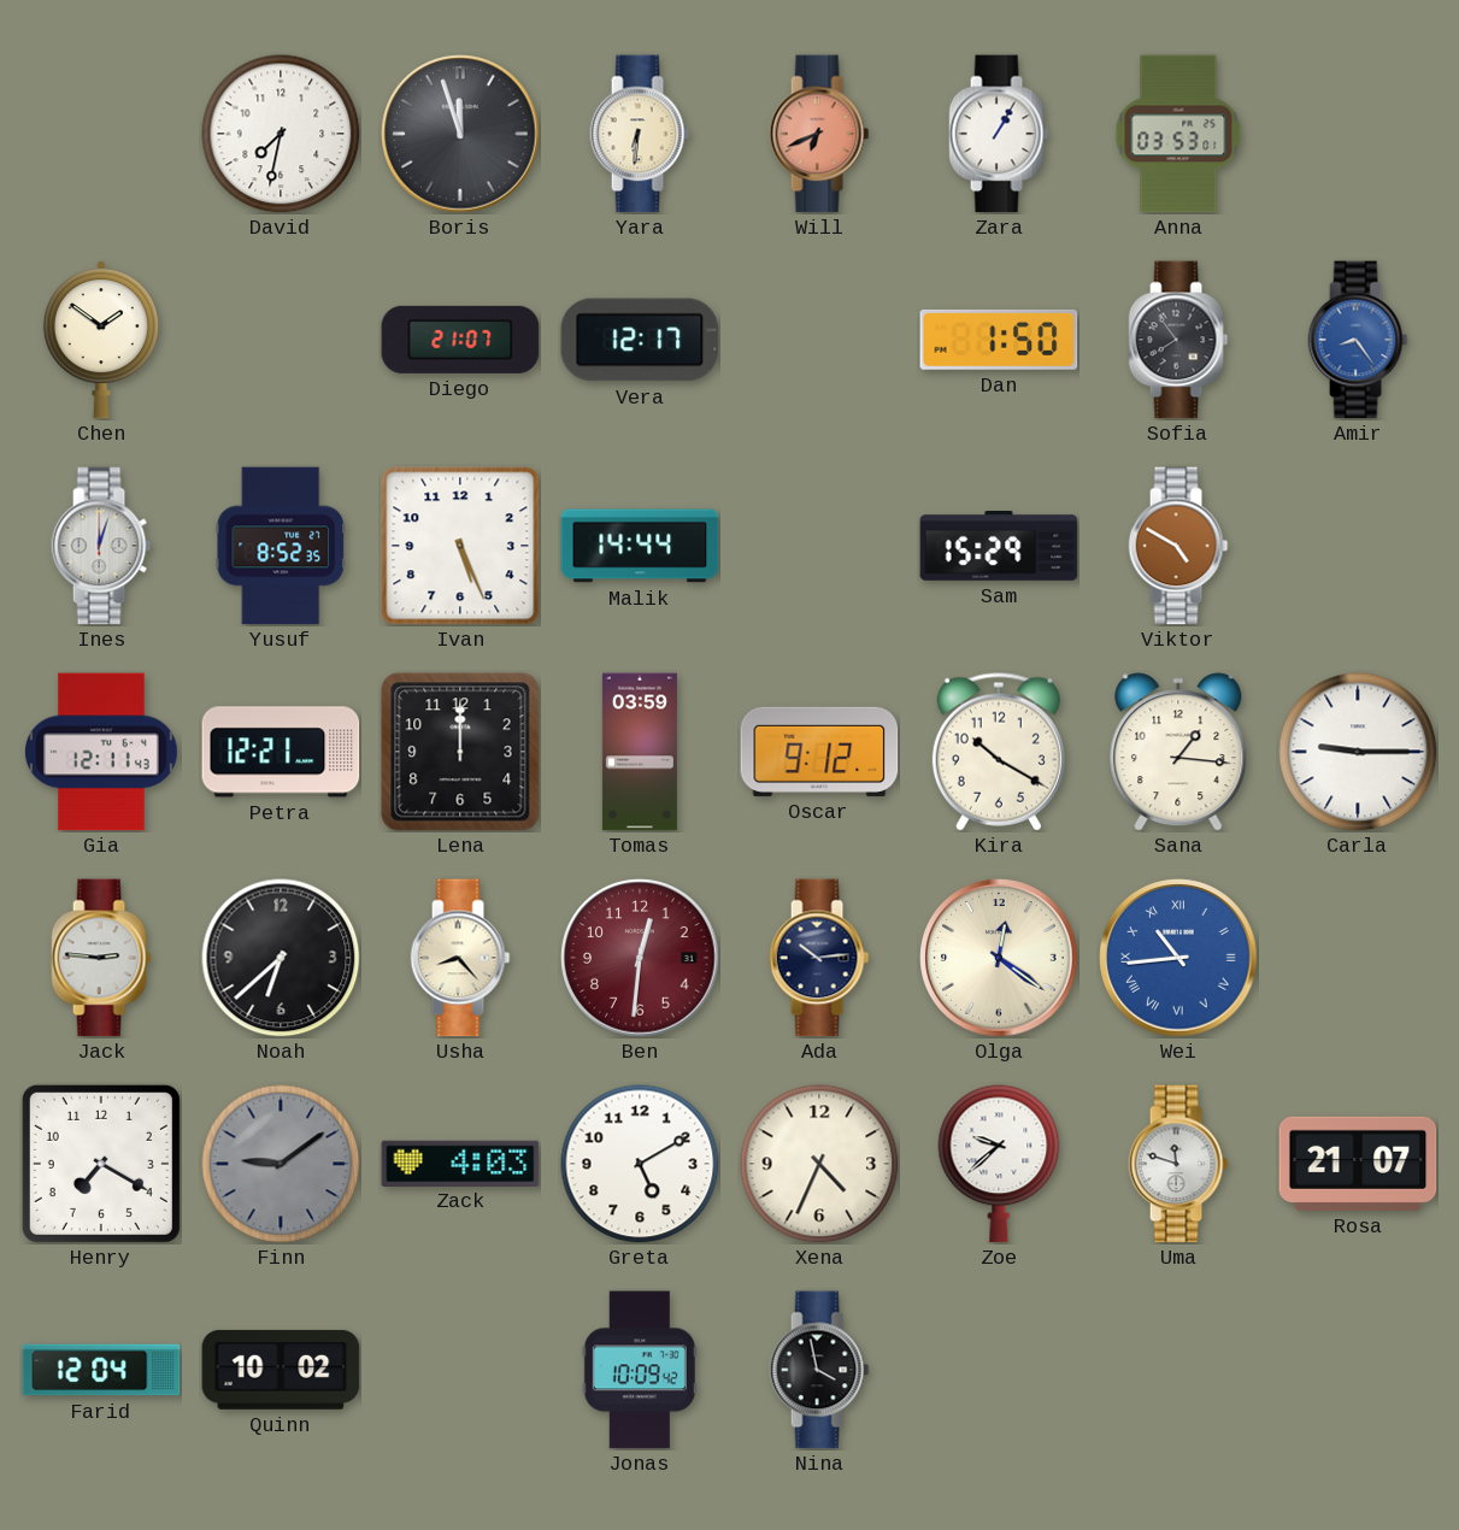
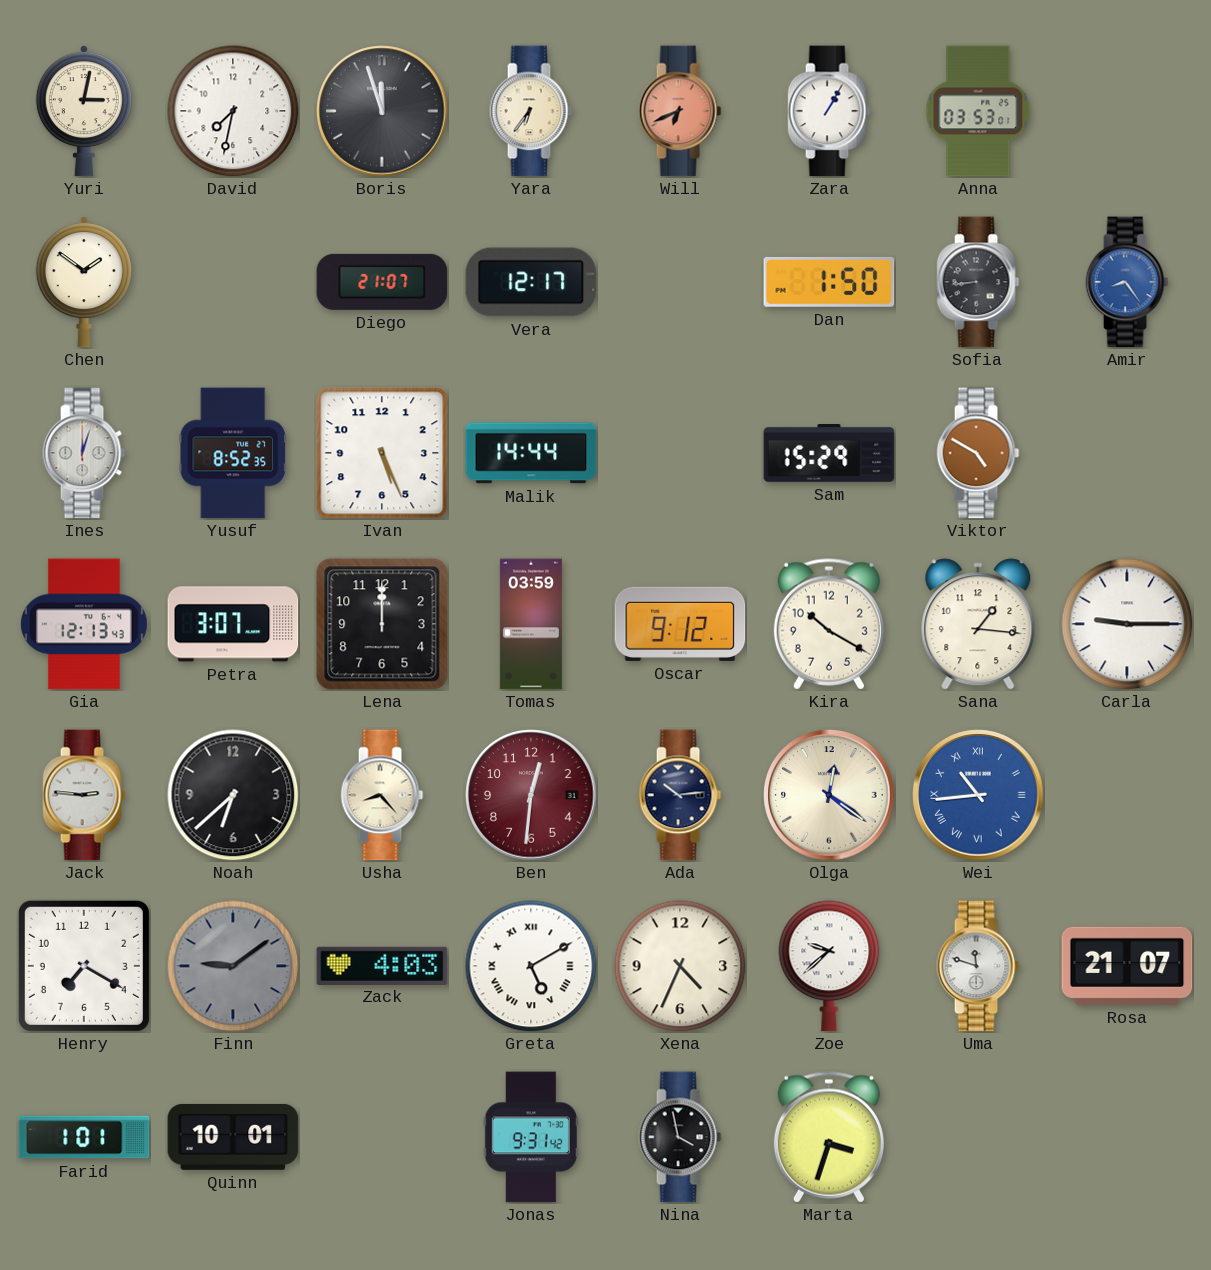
Yuri: none -> 3:02 (84, 111)
Yara: 6:31 -> 6:36 (531, 111)
Sofia: 7:54 -> 8:44 (978, 282)
Gia: 12:11 -> 12:13 (84, 624)
Petra: 12:21 -> 3:07 (233, 624)
Greta numerals: Arabic -> Roman (531, 966)
Farid: 12:04 -> 1:01 (84, 1137)
Quinn: 10:02 -> 10:01 (233, 1137)
Jonas: 10:09 -> 9:31 (531, 1137)
Marta: none -> 3:33 (829, 1137)
